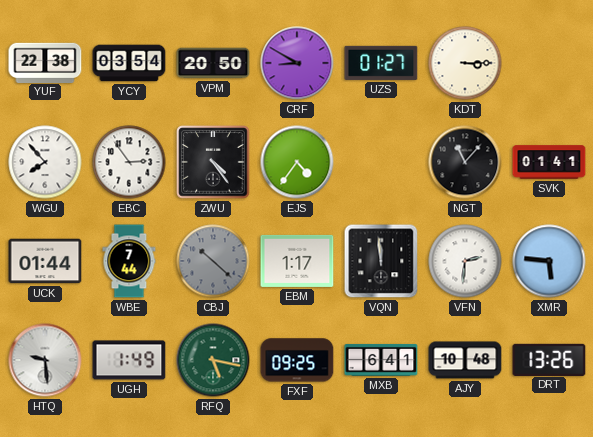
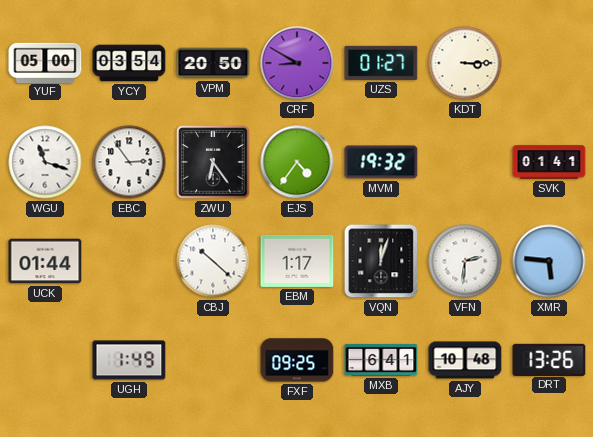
YUF: 22:38 -> 05:00 (45, 62)
WGU: 7:53 -> 11:18 (45, 162)
ZWU: 4:24 -> 6:24 (213, 162)
MVM: none -> 19:32 (381, 162)
NGT: 11:07 -> none (465, 162)
WBE: 7:44 -> none (129, 261)
CBJ dial: grey -> white (213, 261)
VQN: 11:59 -> 12:03 (381, 261)
HTQ: 9:29 -> none (45, 360)
RFQ: 5:17 -> none (213, 360)
